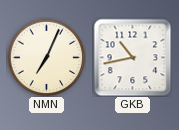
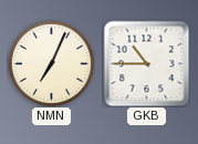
GKB: 10:43 -> 10:45 (146, 63)
